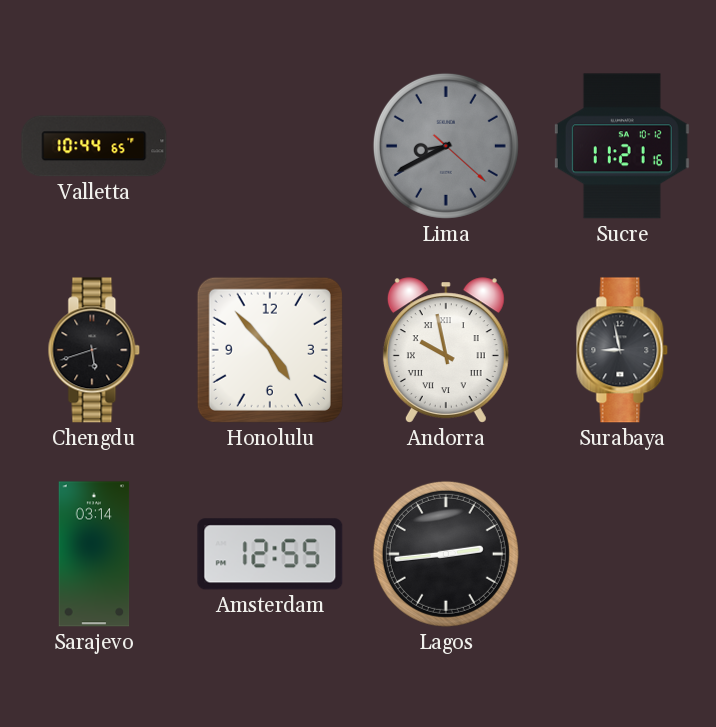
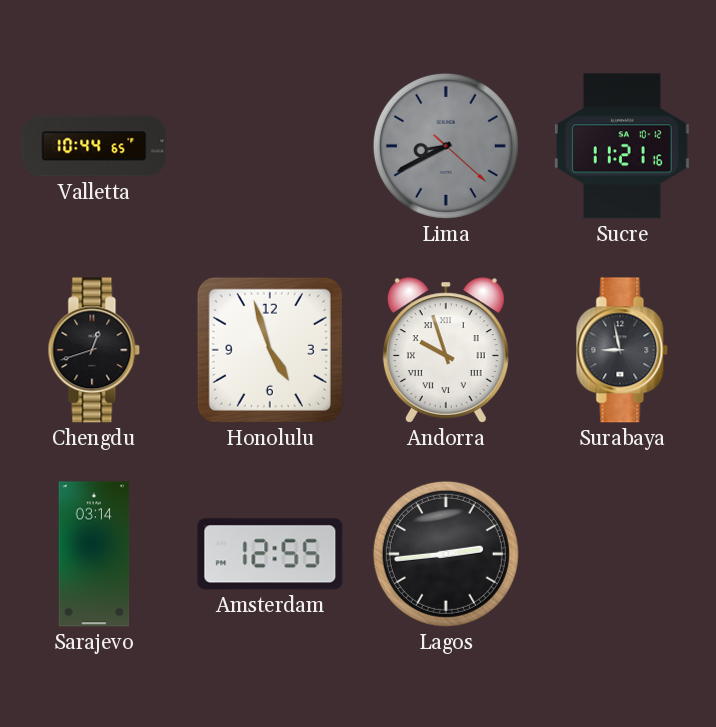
Chengdu: 5:42 -> 12:42 (94, 350)
Honolulu: 4:53 -> 4:57 (270, 350)
Andorra: 9:58 -> 9:57 (446, 350)
